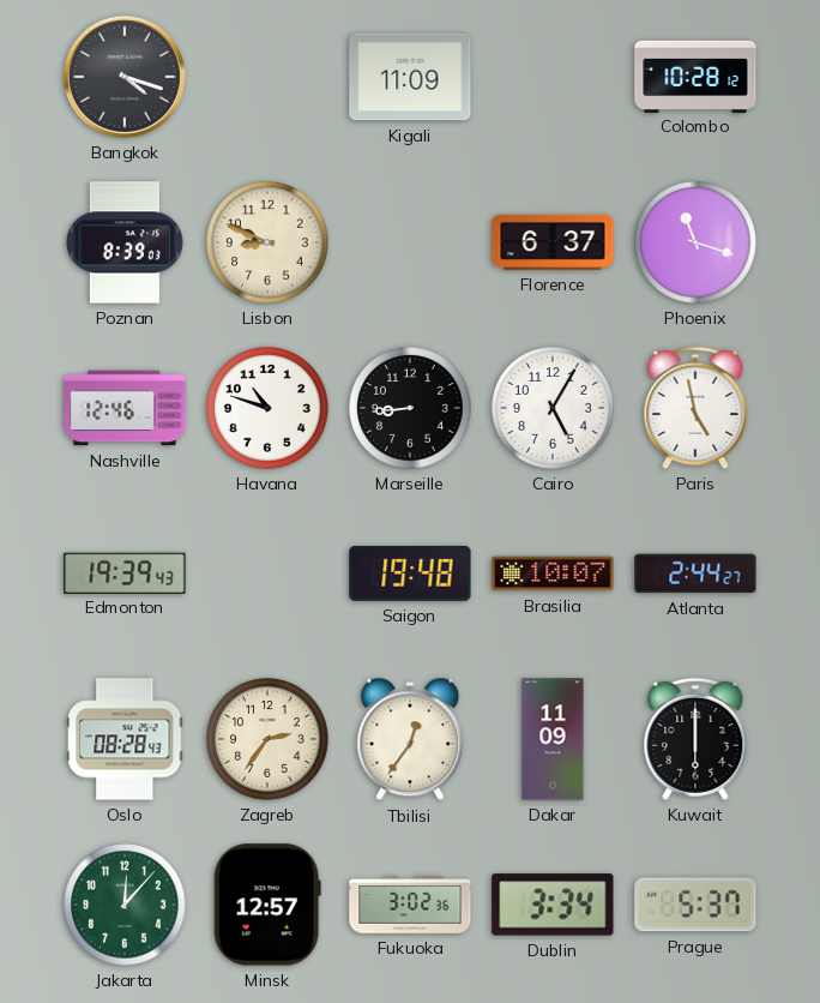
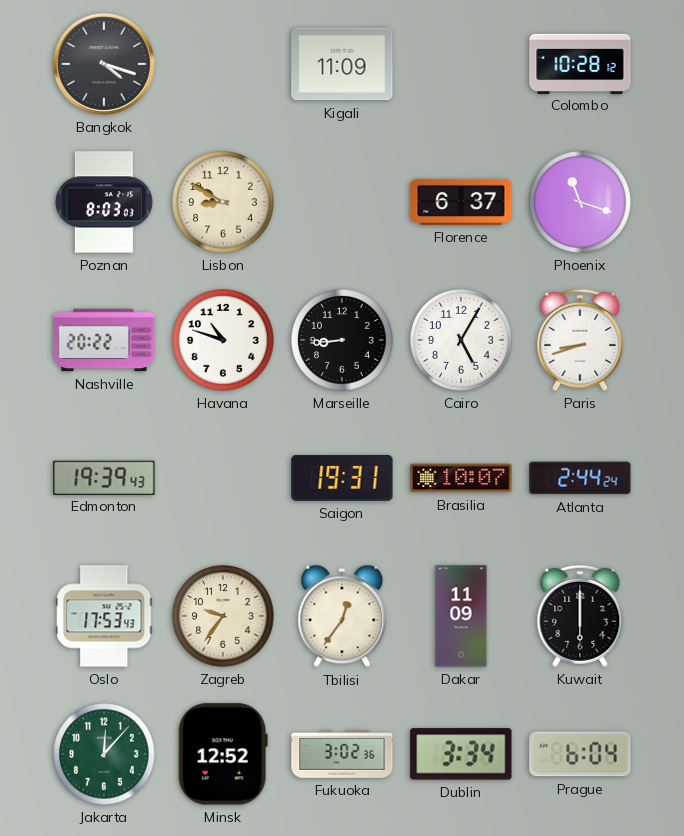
Poznan: 8:39 -> 8:03 (104, 202)
Lisbon: 8:49 -> 8:50 (223, 202)
Nashville: 12:46 -> 20:22 (104, 340)
Paris: 4:58 -> 8:42 (580, 340)
Saigon: 19:48 -> 19:31 (342, 478)
Atlanta: 2:44:27 -> 2:44:24 (580, 478)
Oslo: 08:28 -> 17:53 (104, 616)
Zagreb: 2:36 -> 9:36 (223, 616)
Minsk: 12:57 -> 12:52 (223, 754)
Prague: 5:37 -> 6:04 (580, 754)
